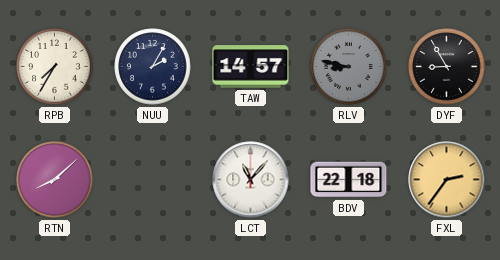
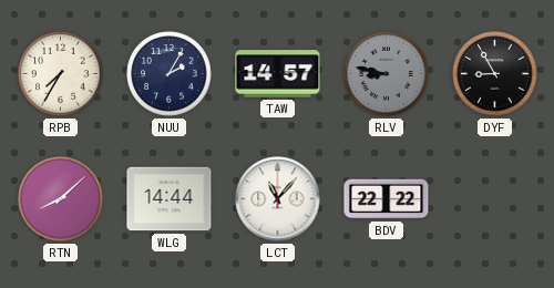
WLG: none -> 14:44 (170, 199)
BDV: 22:18 -> 22:22 (387, 199)
FXL: 2:36 -> none (447, 180)
